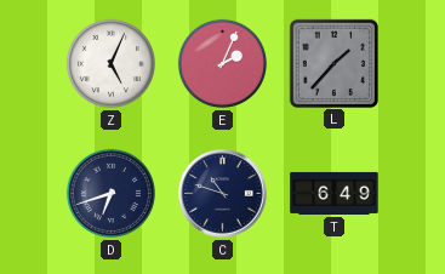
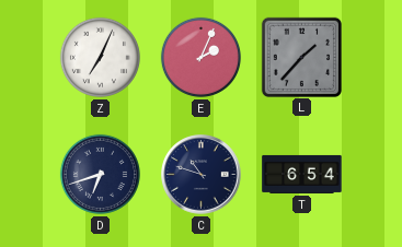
Z: 5:04 -> 7:04 (100, 57)
T: 6:49 -> 6:54 (302, 174)
